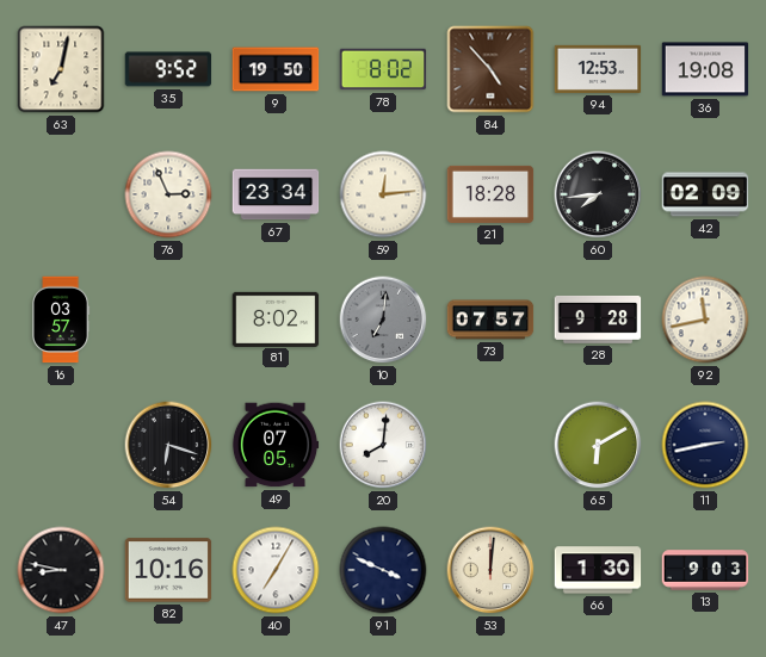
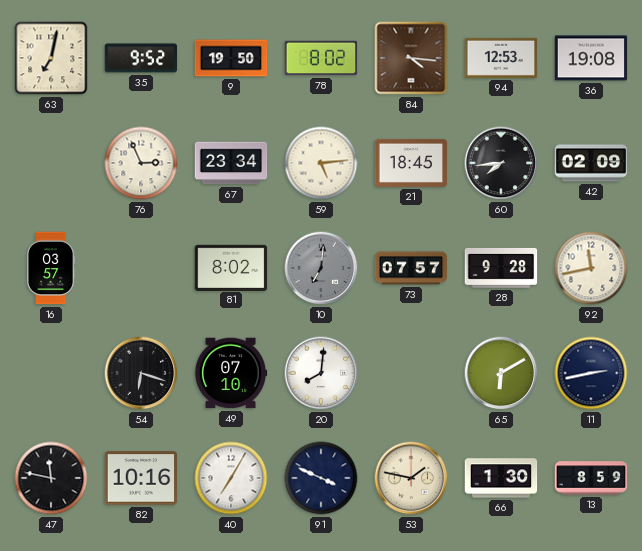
84: 4:53 -> 4:16 (411, 58)
59: 12:14 -> 5:14 (321, 163)
21: 18:28 -> 18:45 (411, 163)
49: 07:05 -> 07:10 (231, 373)
47: 8:47 -> 11:47 (51, 478)
53: 12:01 -> 1:47 (411, 478)
13: 9:03 -> 8:59 (591, 478)
